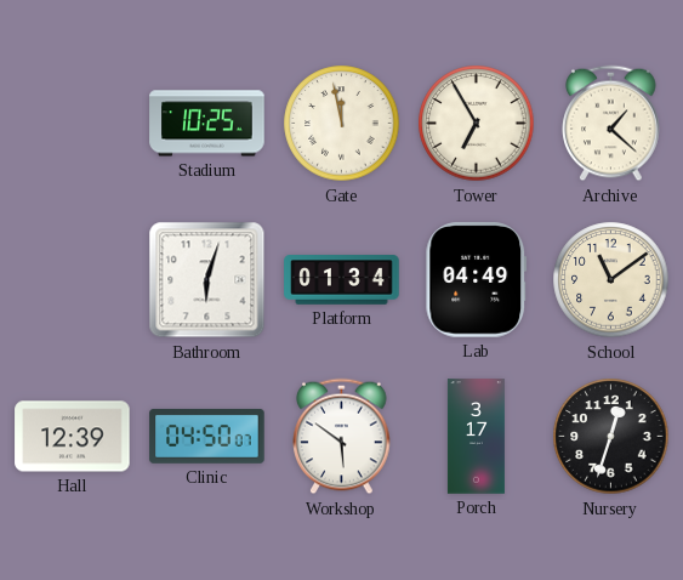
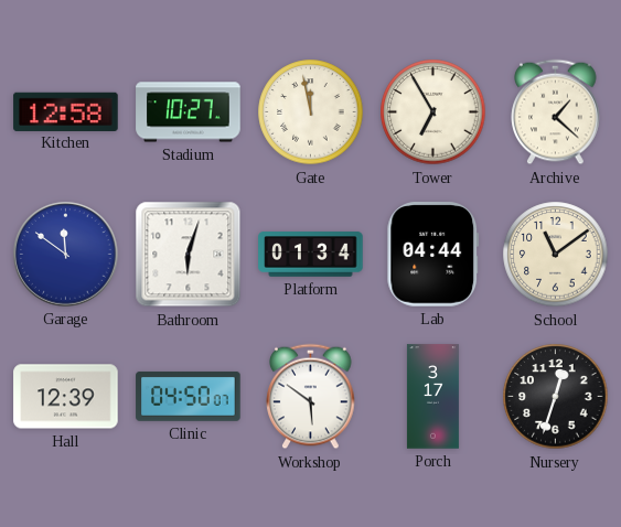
Kitchen: none -> 12:58 (66, 111)
Stadium: 10:25 -> 10:27 (189, 112)
Garage: none -> 11:51 (66, 255)
Lab: 04:49 -> 04:44 (433, 255)
